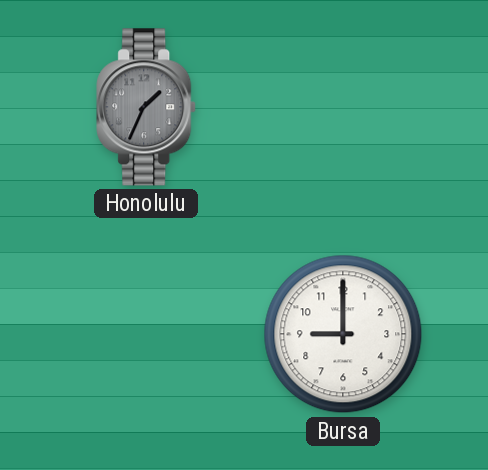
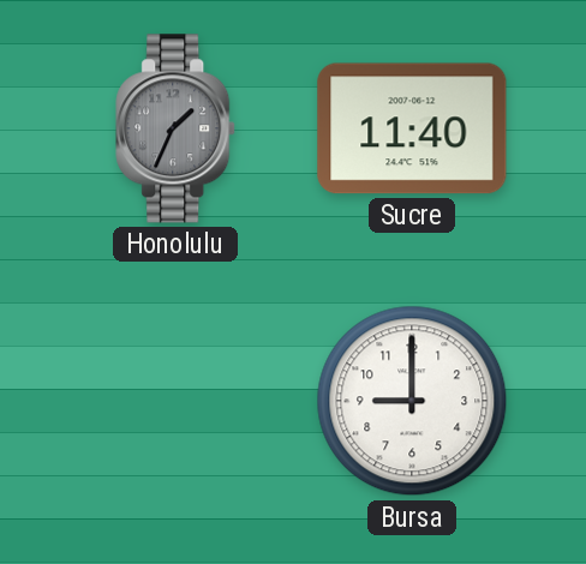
Sucre: none -> 11:40 (412, 128)
